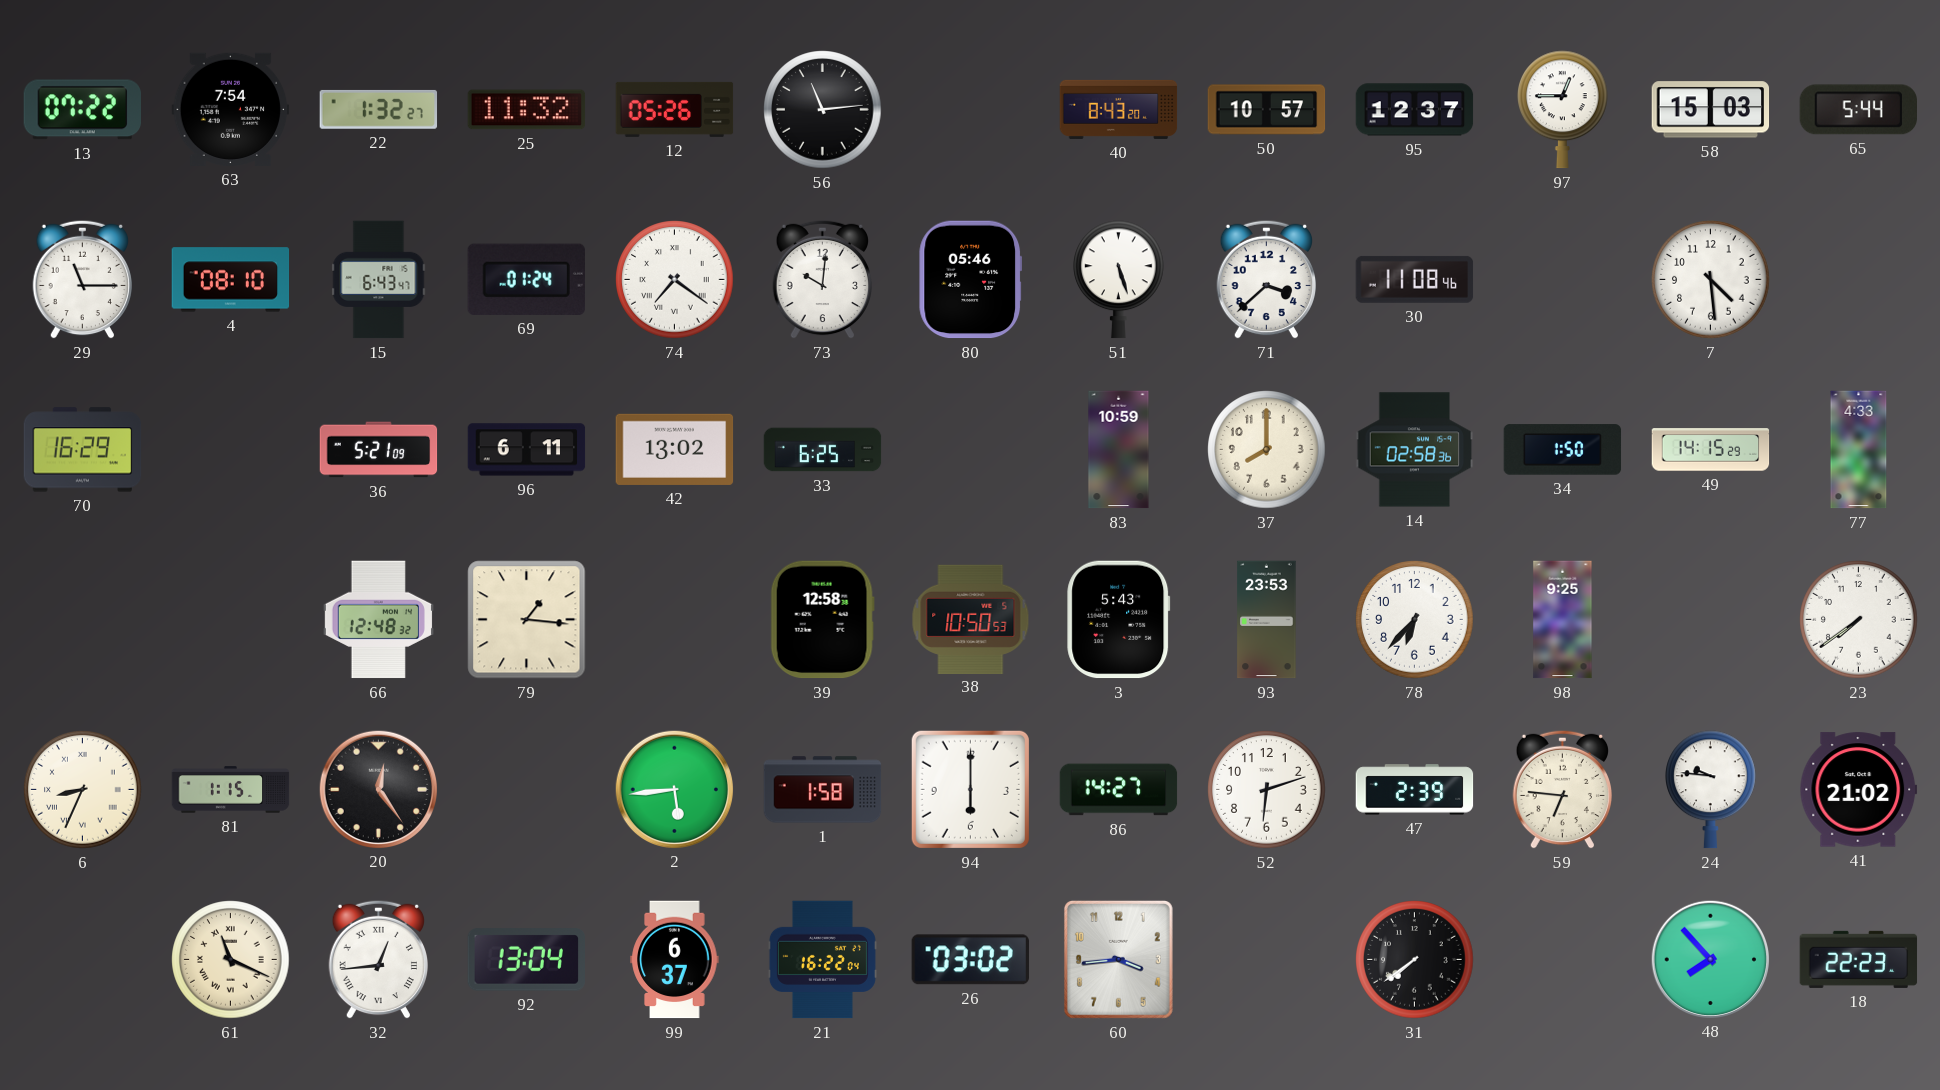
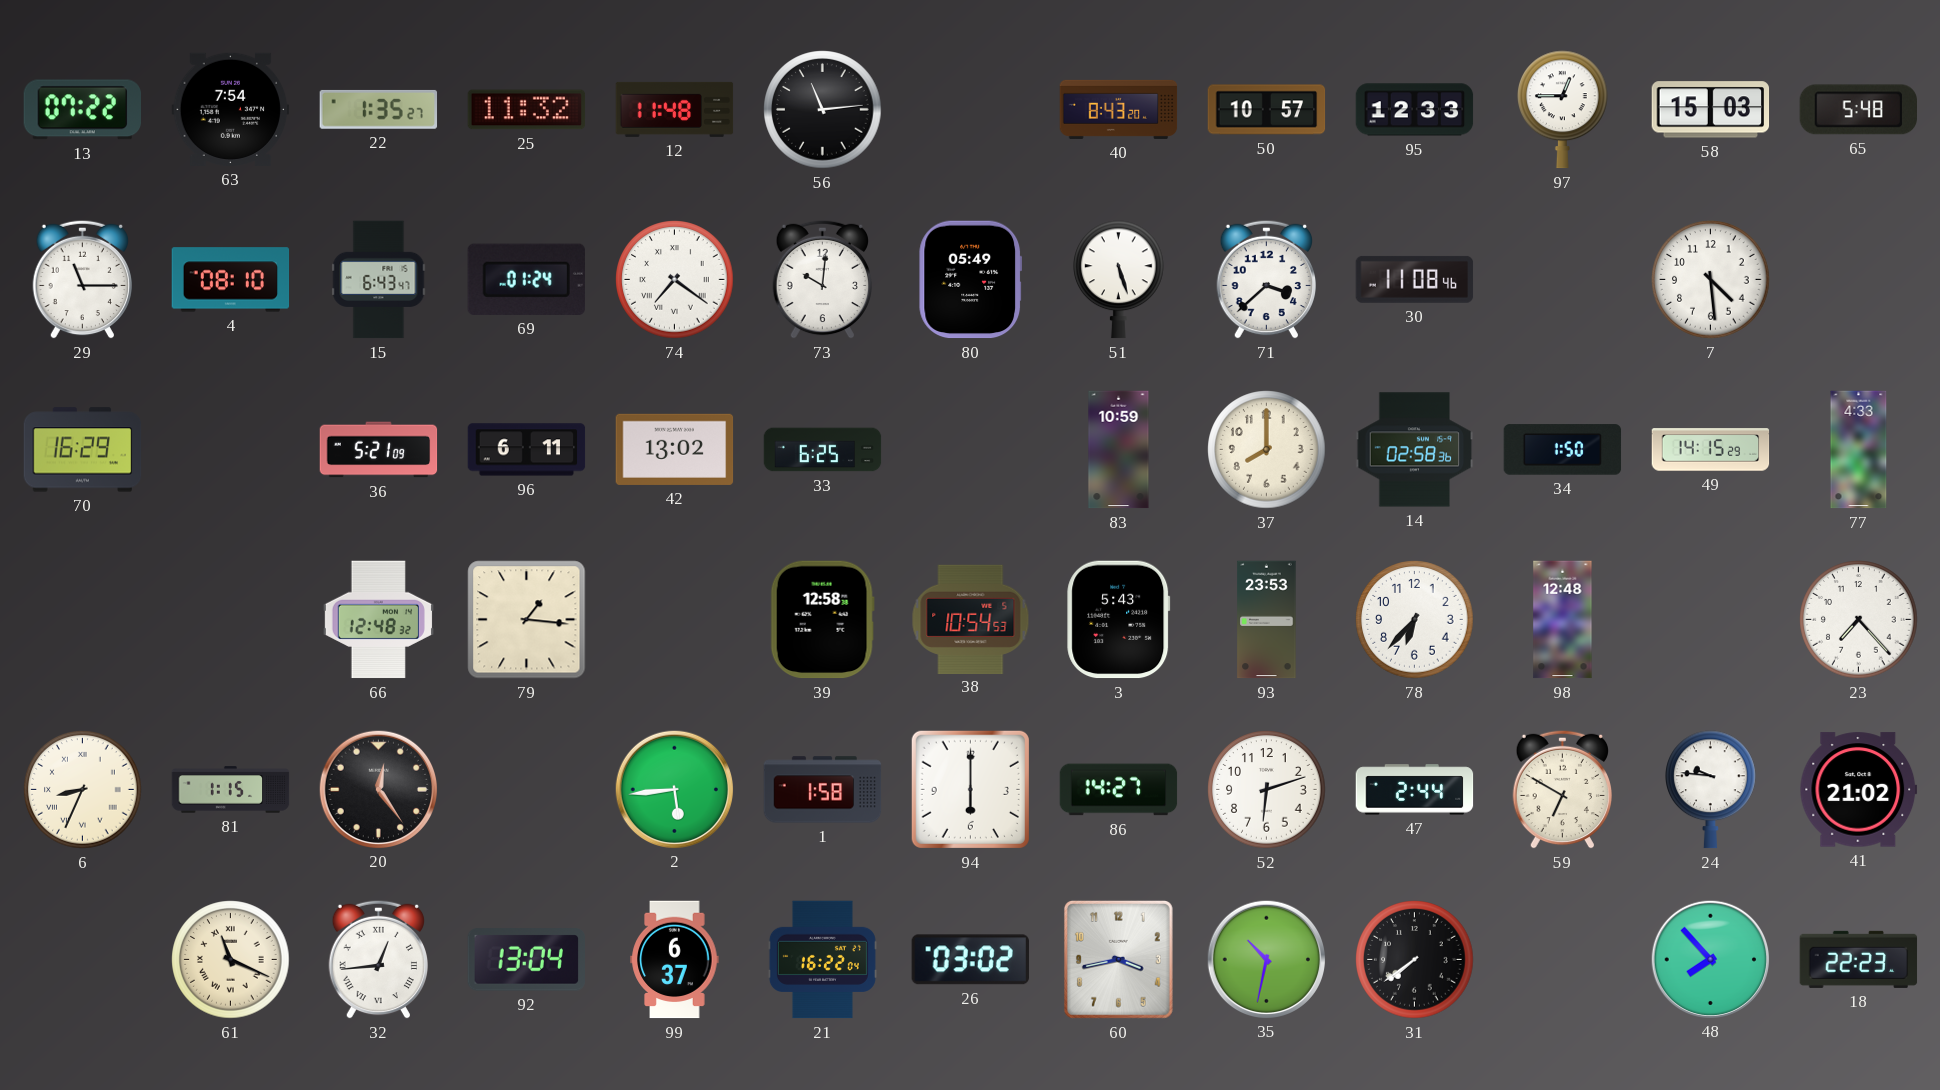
22: 1:32 -> 1:35 (379, 109)
12: 05:26 -> 11:48 (675, 109)
95: 12:37 -> 12:33 (1415, 110)
65: 5:44 -> 5:48 (1858, 110)
80: 05:46 -> 05:49 (970, 280)
38: 10:50 -> 10:54 (971, 619)
98: 9:25 -> 12:48 (1563, 620)
23: 7:39 -> 7:23 (1859, 620)
47: 2:39 -> 2:44 (1415, 790)
59: 6:46 -> 6:50 (1562, 789)
60: 3:44 -> 3:43 (1118, 959)
35: none -> 10:32 (1266, 959)
